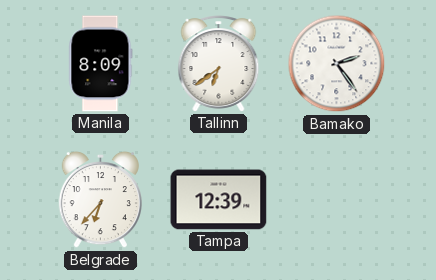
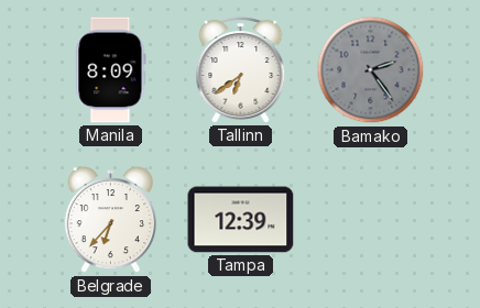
Bamako dial: white -> grey (371, 70)
